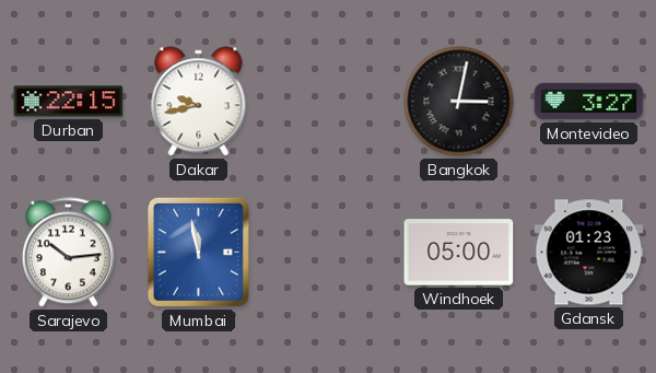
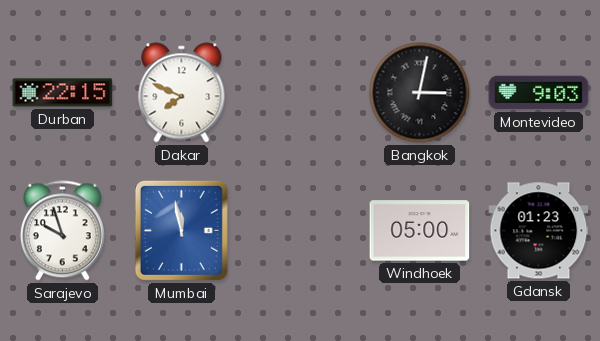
Dakar: 9:43 -> 7:49 (182, 93)
Montevideo: 3:27 -> 9:03 (539, 93)
Sarajevo: 10:14 -> 9:57 (62, 231)
